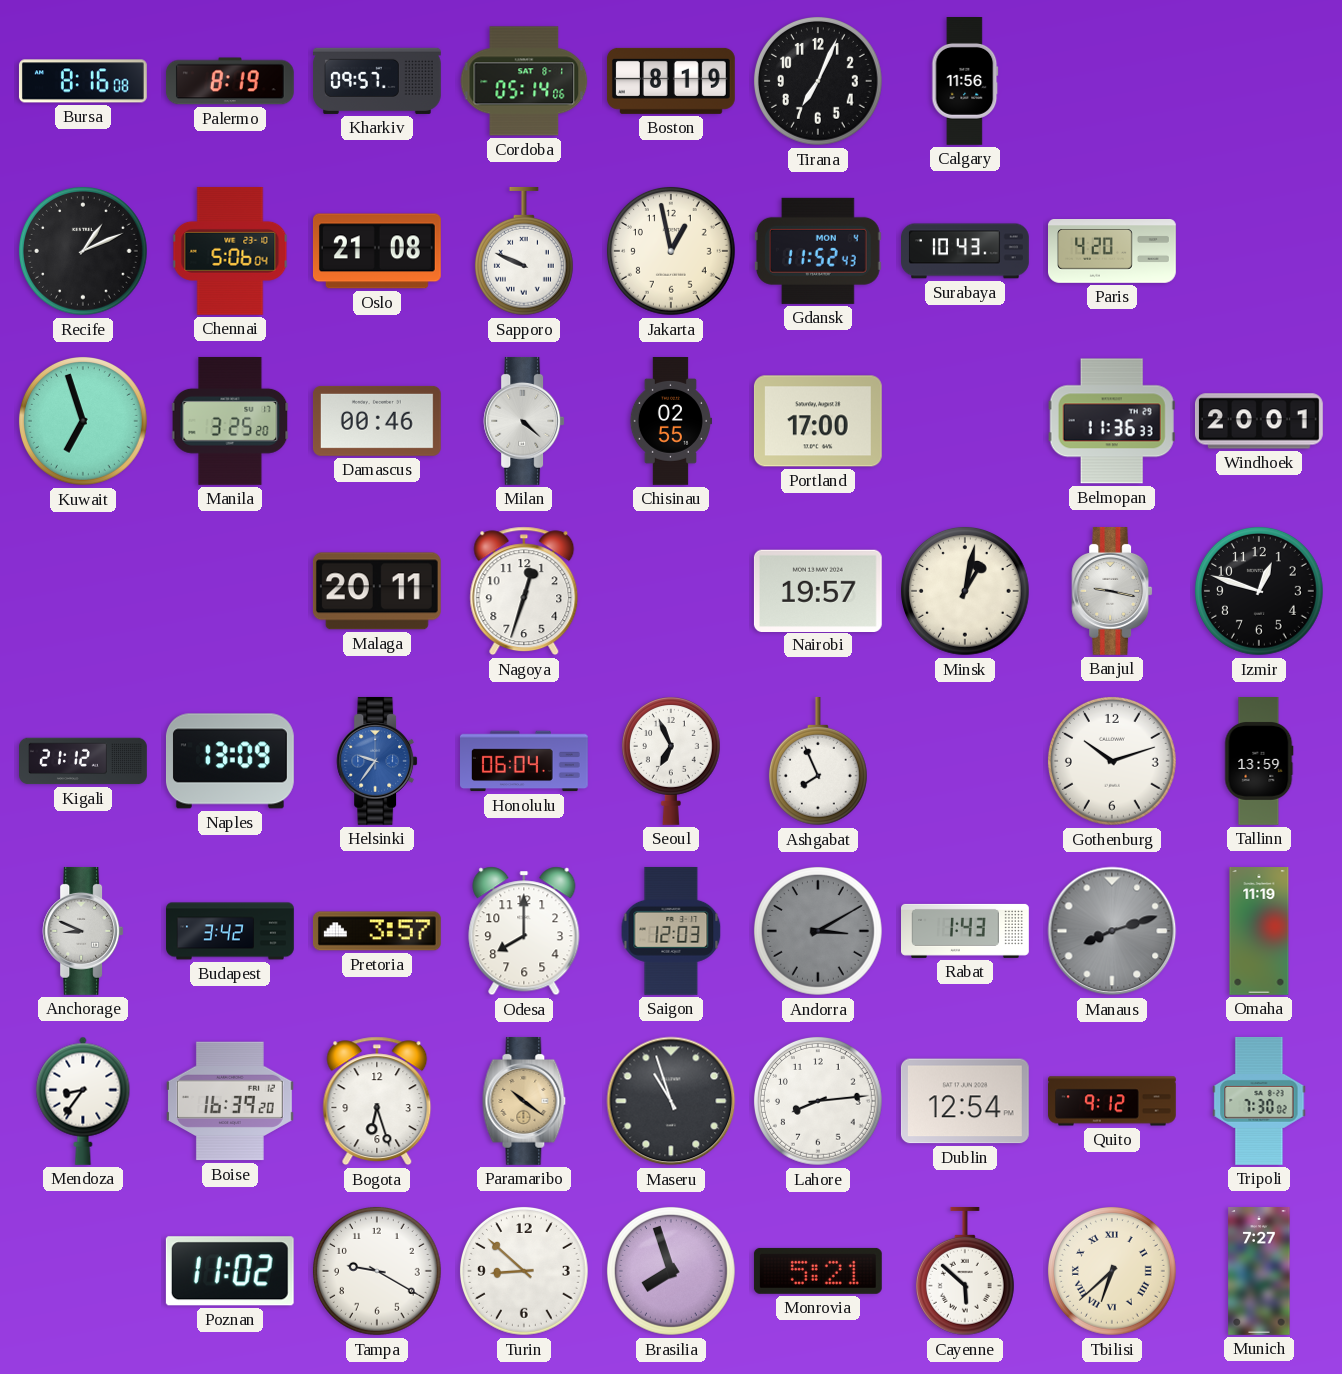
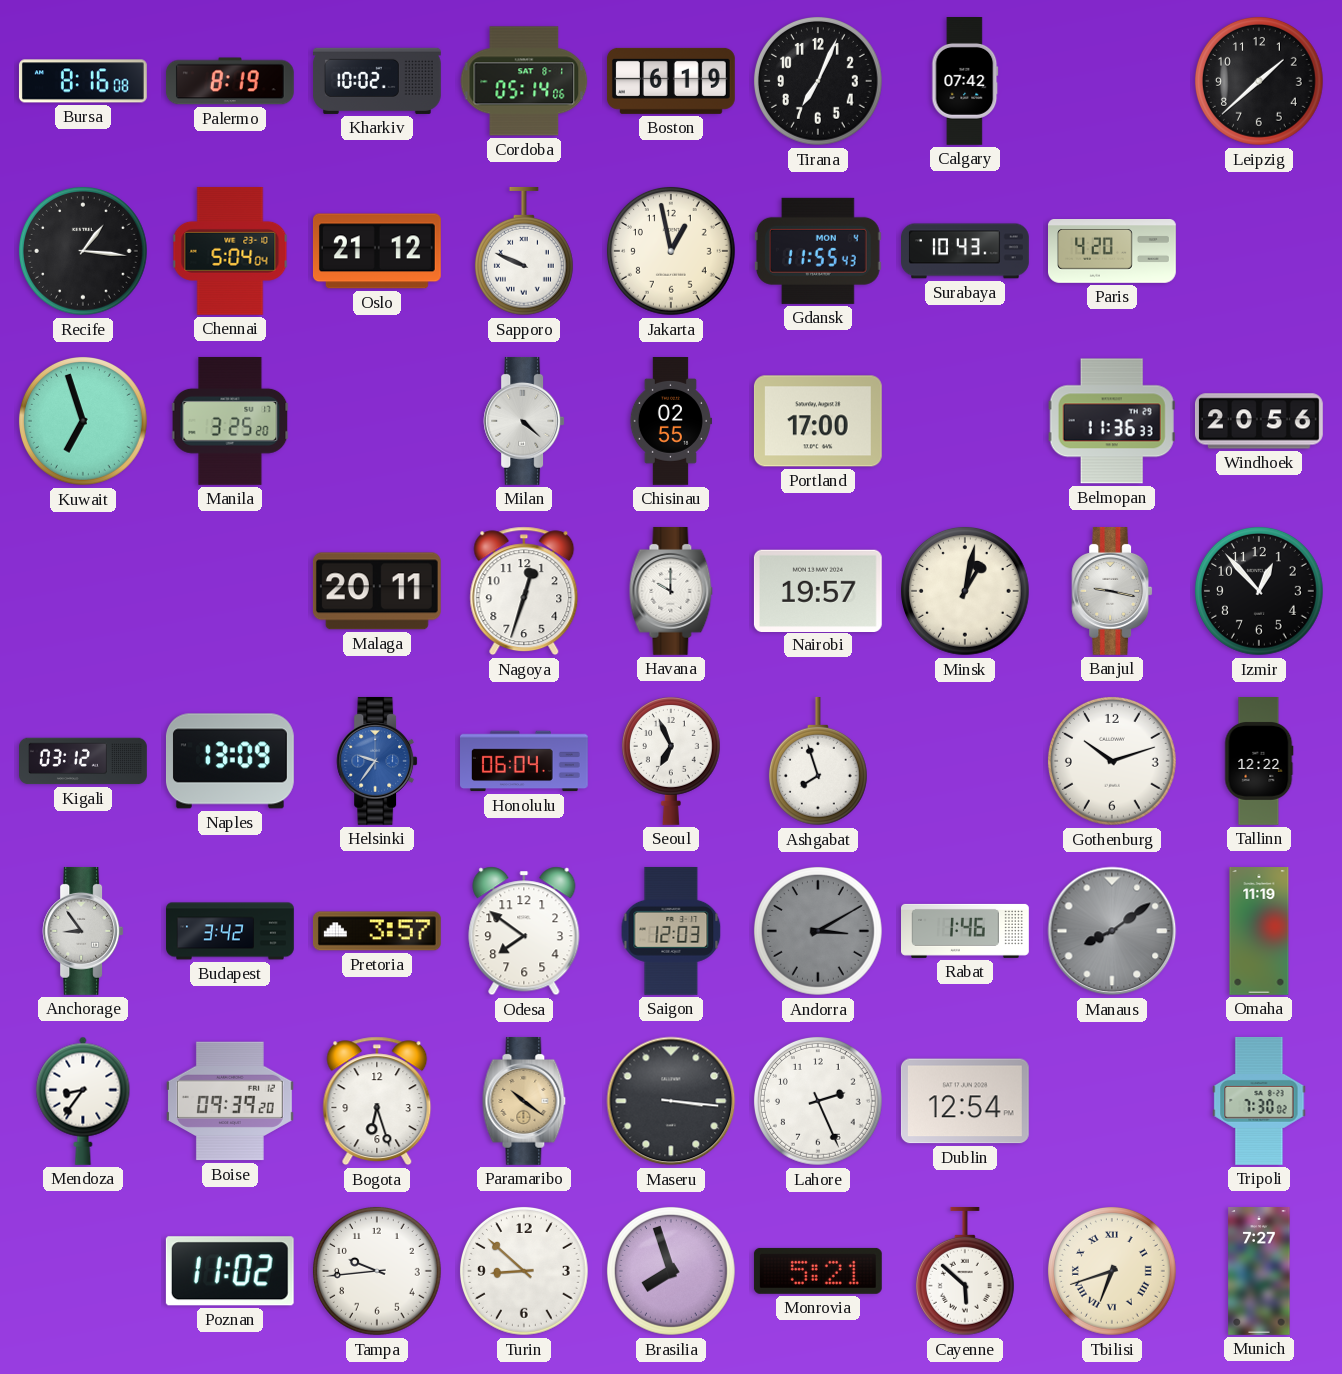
Kharkiv: 09:57 -> 10:02 (378, 81)
Boston: 8:19 -> 6:19 (671, 81)
Calgary: 11:56 -> 07:42 (965, 82)
Leipzig: none -> 1:38 (1260, 82)
Recife: 1:11 -> 1:16 (84, 252)
Chennai: 5:06 -> 5:04 (230, 251)
Oslo: 21:08 -> 21:12 (377, 251)
Gdansk: 11:52 -> 11:55 (818, 251)
Damascus: 00:46 -> none (377, 421)
Windhoek: 20:01 -> 20:56 (1260, 421)
Havana: none -> 10:00 (671, 591)
Izmir: 12:48 -> 12:53 (1260, 592)
Kigali: 21:12 -> 03:12 (84, 761)
Ashgabat: 7:56 -> 7:57 (818, 761)
Tallinn: 13:59 -> 12:22 (1259, 762)
Anchorage: 8:49 -> 8:54 (83, 931)
Odesa: 8:00 -> 7:51 (524, 931)
Rabat: 1:43 -> 1:46 (966, 931)
Manaus: 8:12 -> 8:09 (1112, 931)
Boise: 16:39 -> 09:39 (230, 1101)
Maseru: 10:57 -> 3:16 (671, 1101)
Lahore: 8:14 -> 2:26 (819, 1102)
Quito: 9:12 -> none (1113, 1101)
Tampa: 9:20 -> 9:44 (378, 1272)
Tbilisi: 6:38 -> 6:42 (1113, 1272)
